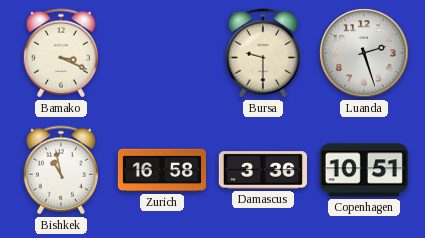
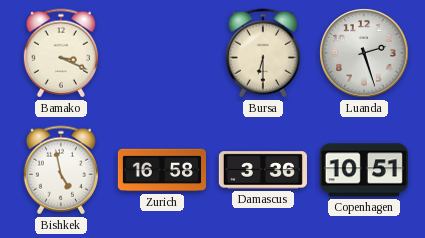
Bursa: 9:30 -> 6:30 (263, 53)
Bishkek: 10:58 -> 4:58 (61, 170)
